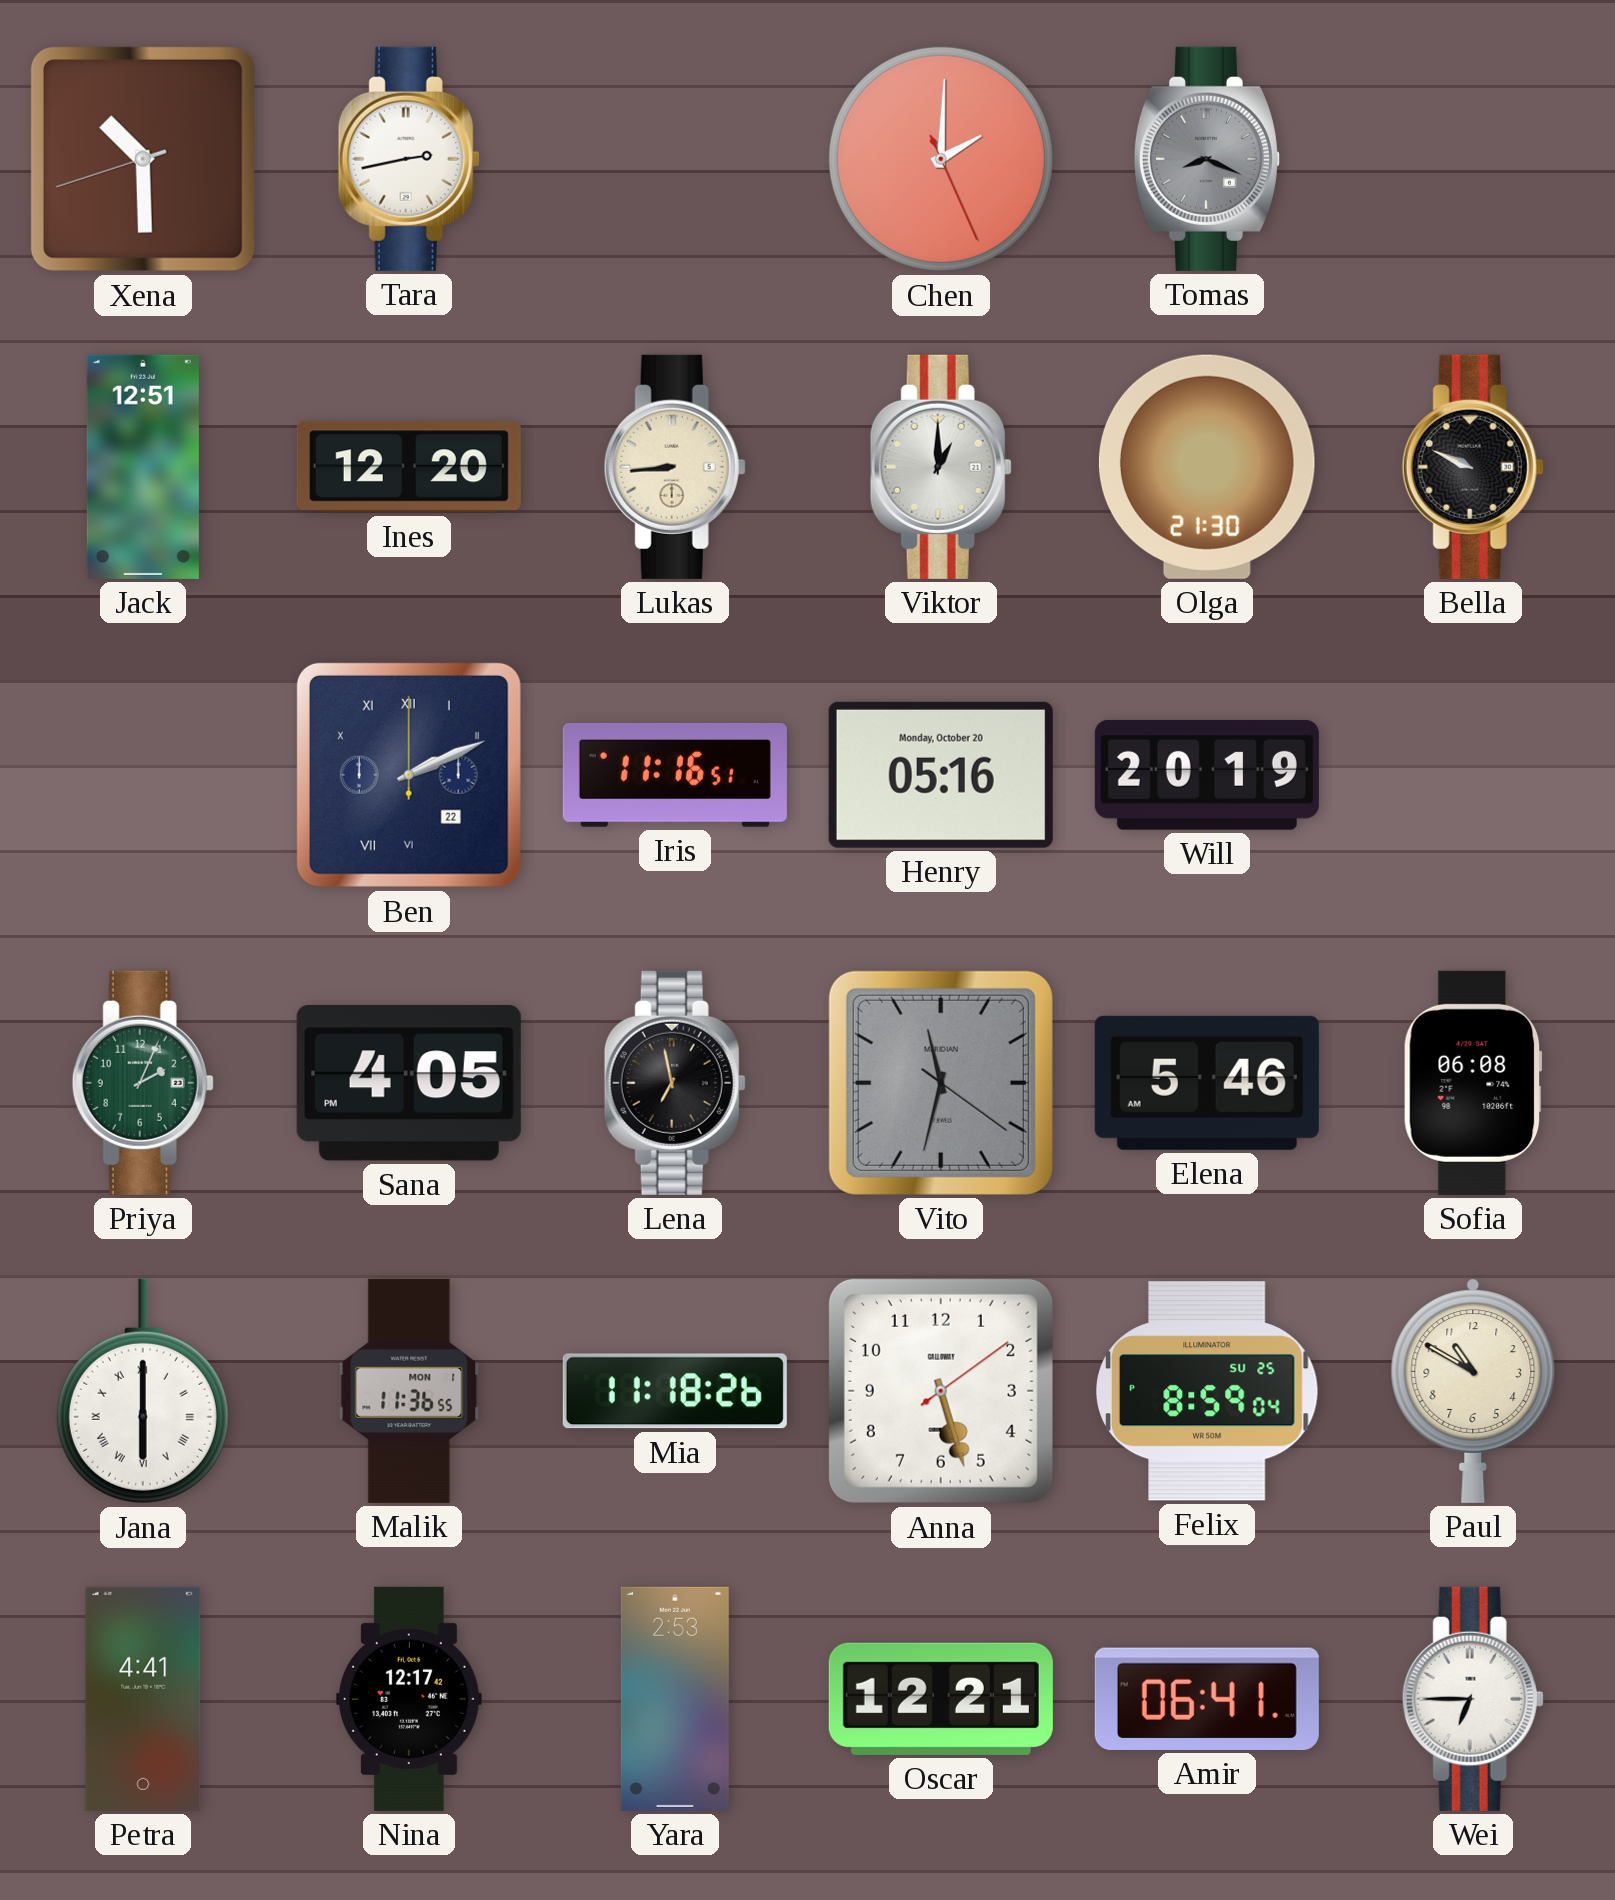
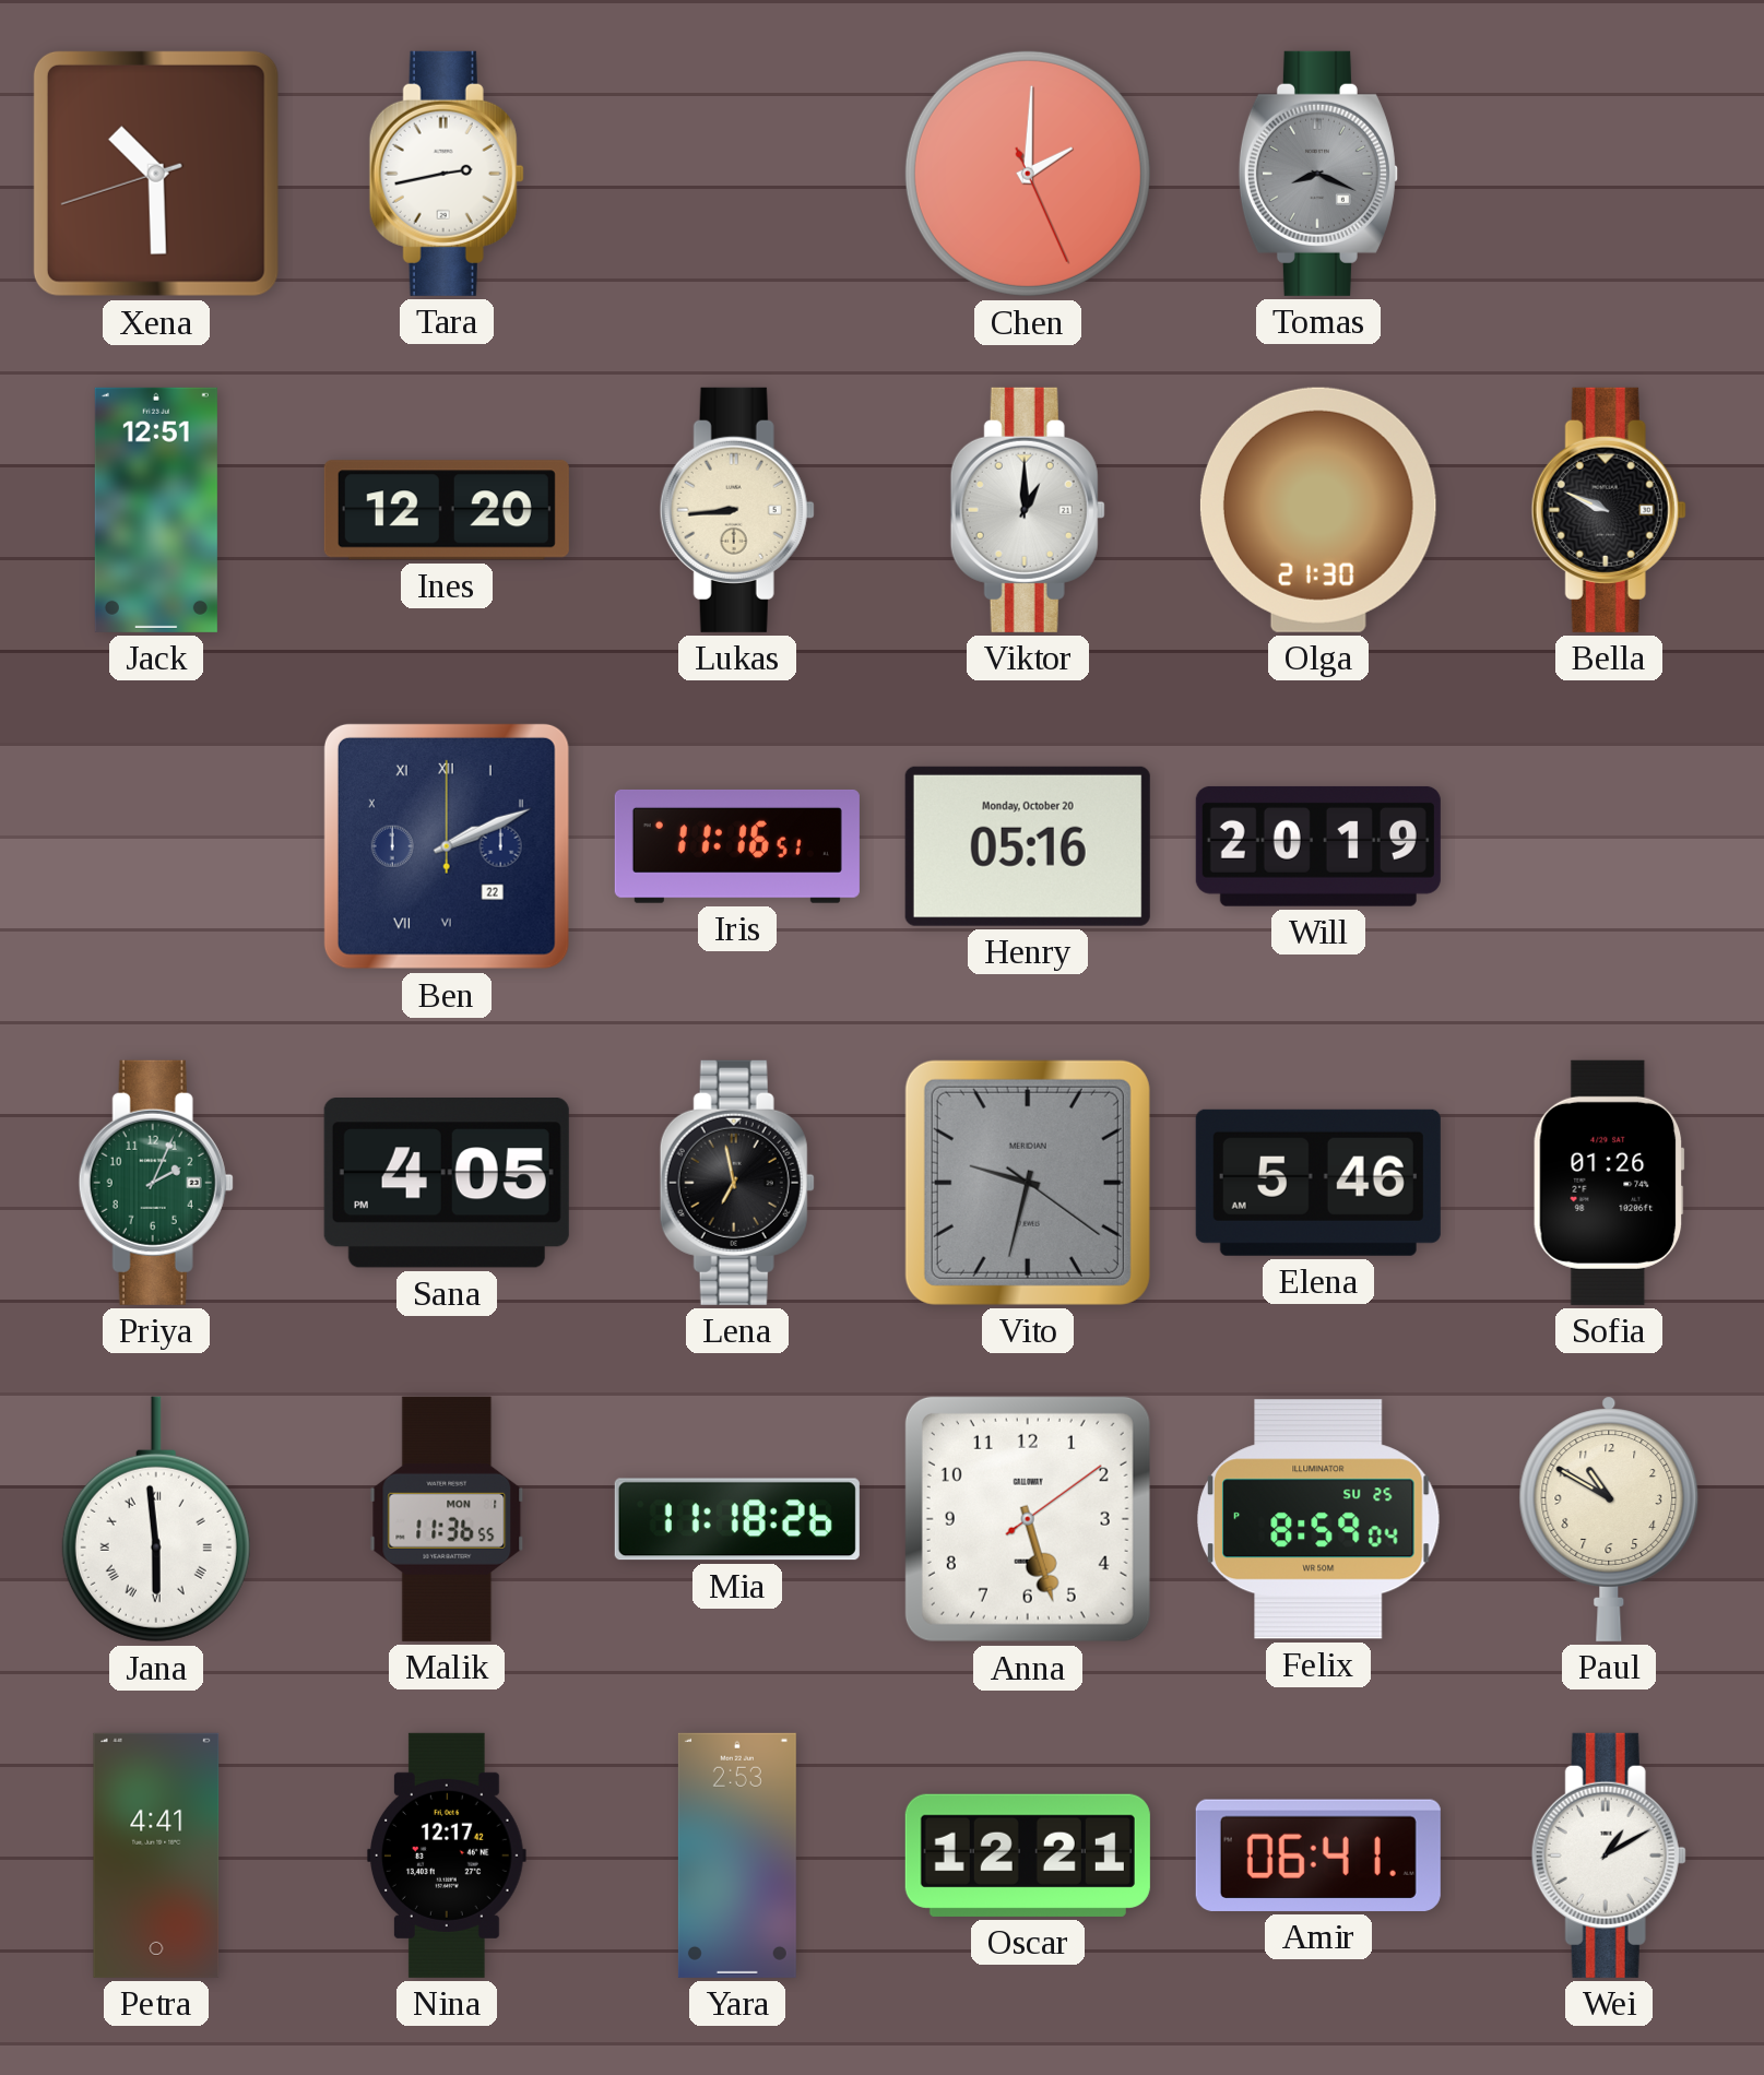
Vito: 11:32 -> 9:32 (1028, 1183)
Sofia: 06:08 -> 01:26 (1609, 1183)
Jana: 6:00 -> 5:59 (156, 1519)
Wei: 6:45 -> 1:10 (1609, 1855)
